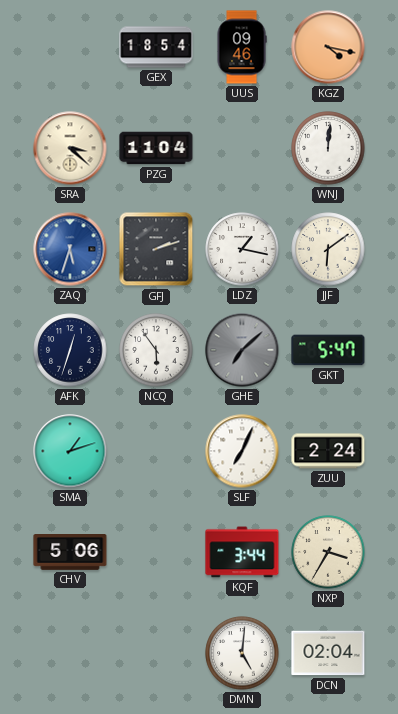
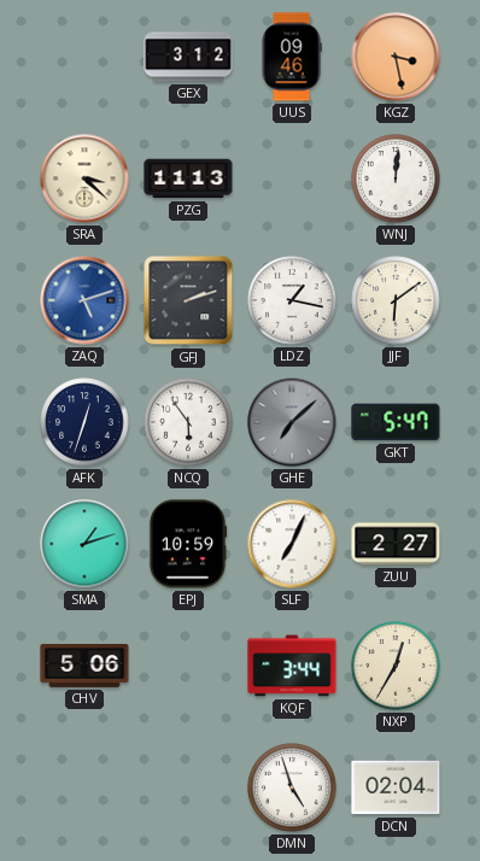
GEX: 18:54 -> 3:12 (188, 57)
KGZ: 4:17 -> 3:28 (396, 57)
PZG: 11:04 -> 11:13 (188, 178)
ZAQ: 5:33 -> 5:12 (84, 300)
EPJ: none -> 10:59 (188, 544)
ZUU: 2:24 -> 2:27 (396, 544)
NXP: 3:35 -> 12:35 (396, 666)
DMN: 5:01 -> 4:57 (292, 787)
